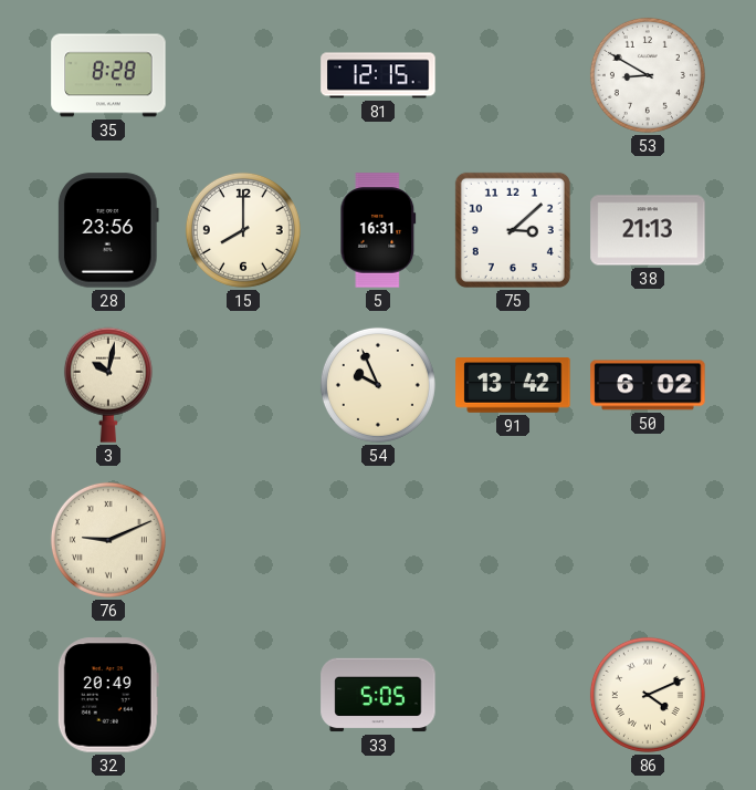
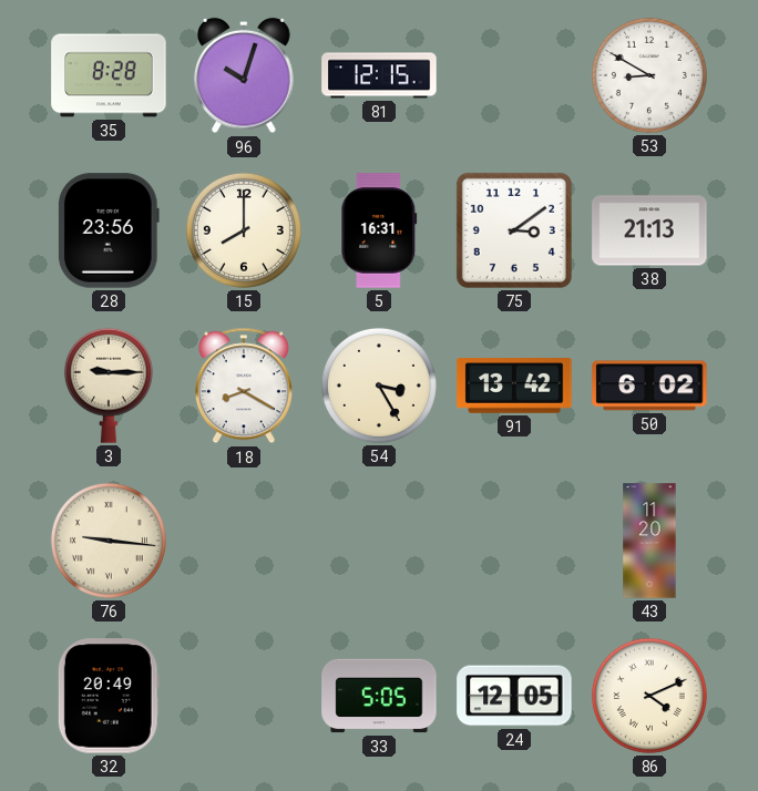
96: none -> 10:03 (245, 75)
75: 3:08 -> 3:09 (514, 230)
3: 10:02 -> 9:15 (109, 386)
18: none -> 8:20 (244, 386)
54: 9:56 -> 3:25 (379, 386)
76: 9:11 -> 9:16 (109, 541)
43: none -> 11:20 (649, 541)
24: none -> 12:05 (514, 696)
